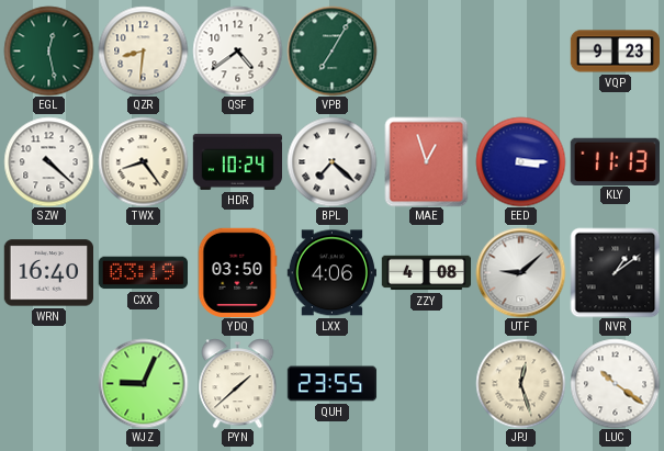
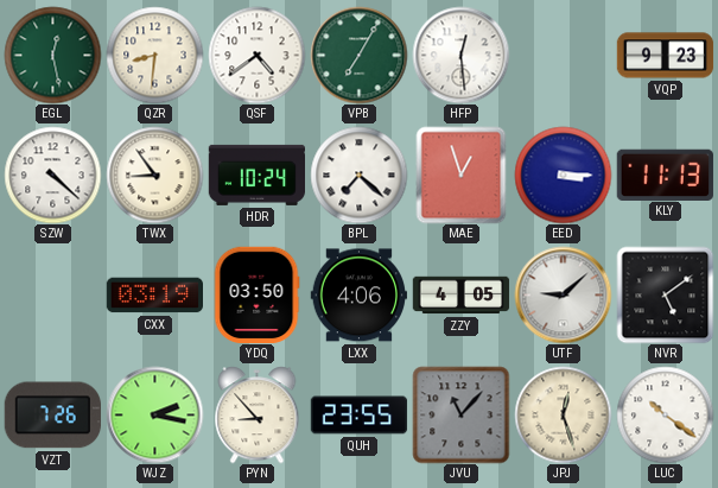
HFP: none -> 12:29 (460, 55)
TWX: 8:24 -> 8:54 (154, 175)
WRN: 16:40 -> none (48, 273)
ZZY: 4:08 -> 4:05 (460, 296)
NVR: 1:09 -> 5:09 (665, 294)
VZT: none -> 7:26 (52, 416)
WJZ: 9:04 -> 2:17 (154, 414)
PYN: 1:38 -> 8:53 (258, 414)
JVU: none -> 11:07 (460, 414)
